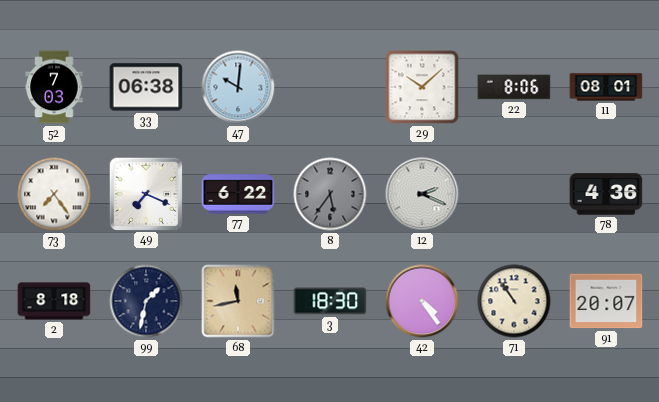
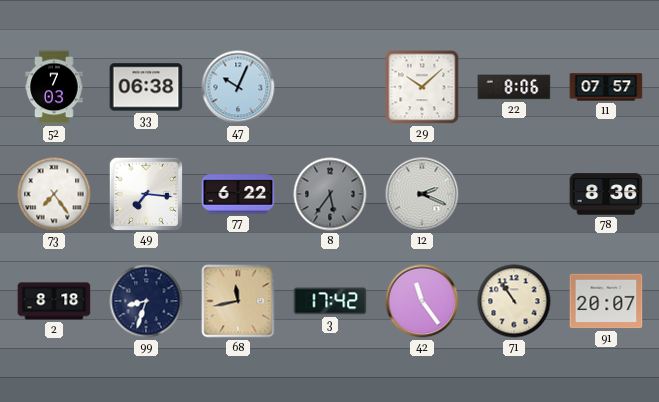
47: 10:01 -> 10:04 (238, 87)
11: 08:01 -> 07:57 (606, 87)
49: 7:19 -> 7:16 (145, 193)
78: 4:36 -> 8:36 (606, 194)
99: 1:32 -> 8:33 (146, 301)
3: 18:30 -> 17:42 (330, 301)
42: 4:24 -> 11:24 (422, 301)
